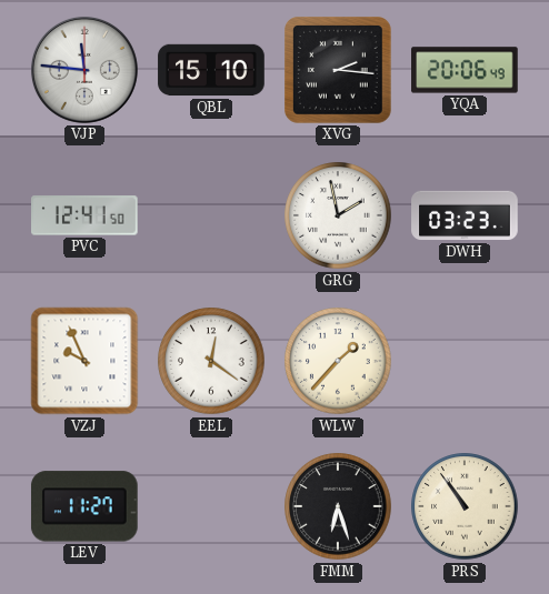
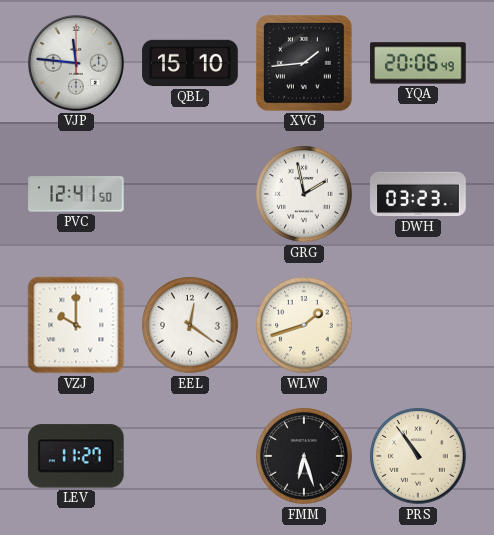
XVG: 2:16 -> 1:44 (305, 64)
VZJ: 9:56 -> 10:00 (76, 325)
WLW: 1:37 -> 1:42 (304, 325)
